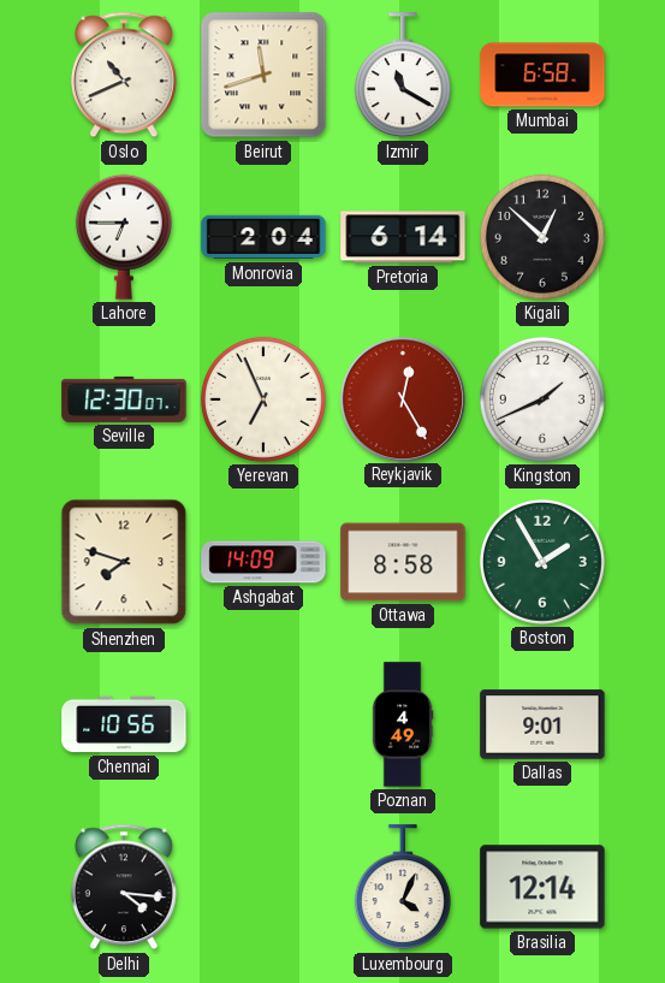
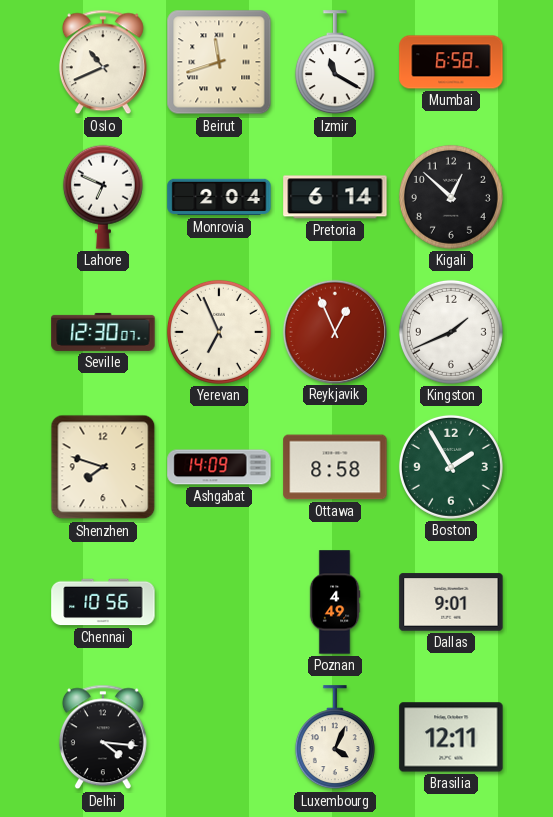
Lahore: 6:45 -> 6:49 (103, 197)
Reykjavik: 12:25 -> 12:56 (334, 331)
Brasilia: 12:14 -> 12:11 (451, 737)
